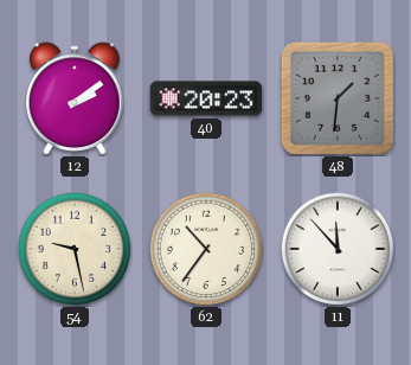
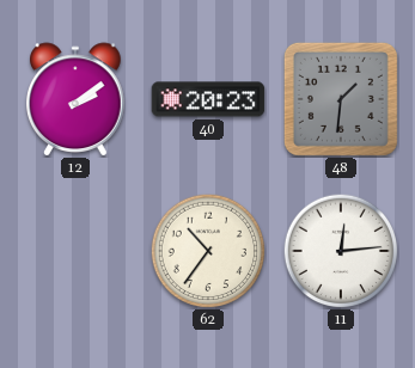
54: 9:28 -> none (75, 249)
11: 11:53 -> 12:14 (341, 251)
